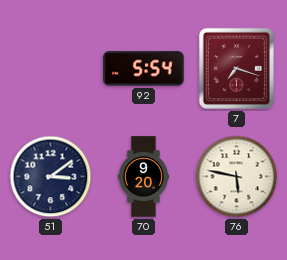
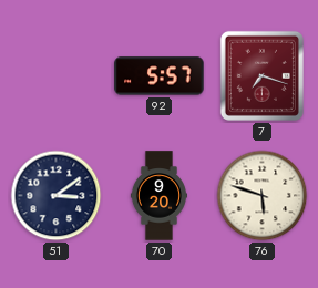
92: 5:54 -> 5:57 (160, 76)
76: 5:47 -> 5:48 (263, 196)
